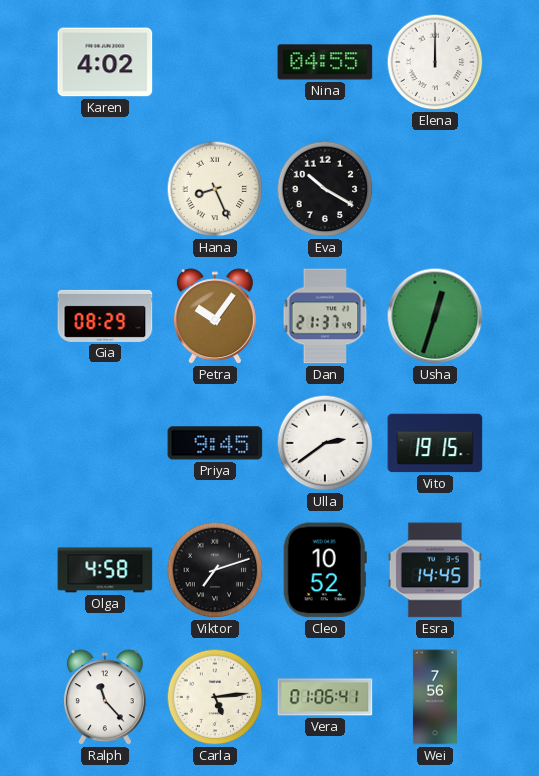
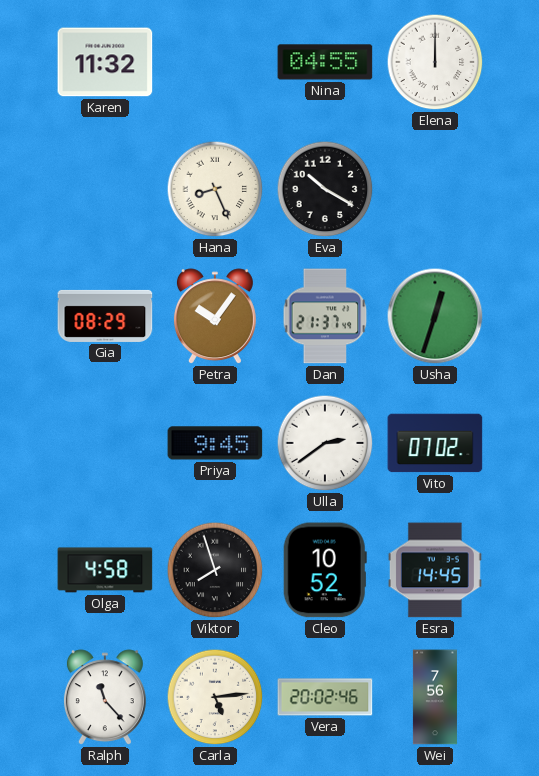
Karen: 4:02 -> 11:32 (105, 62)
Vito: 19:15 -> 07:02 (435, 443)
Viktor: 7:12 -> 7:57 (215, 570)
Vera: 01:06 -> 20:02 (325, 697)
